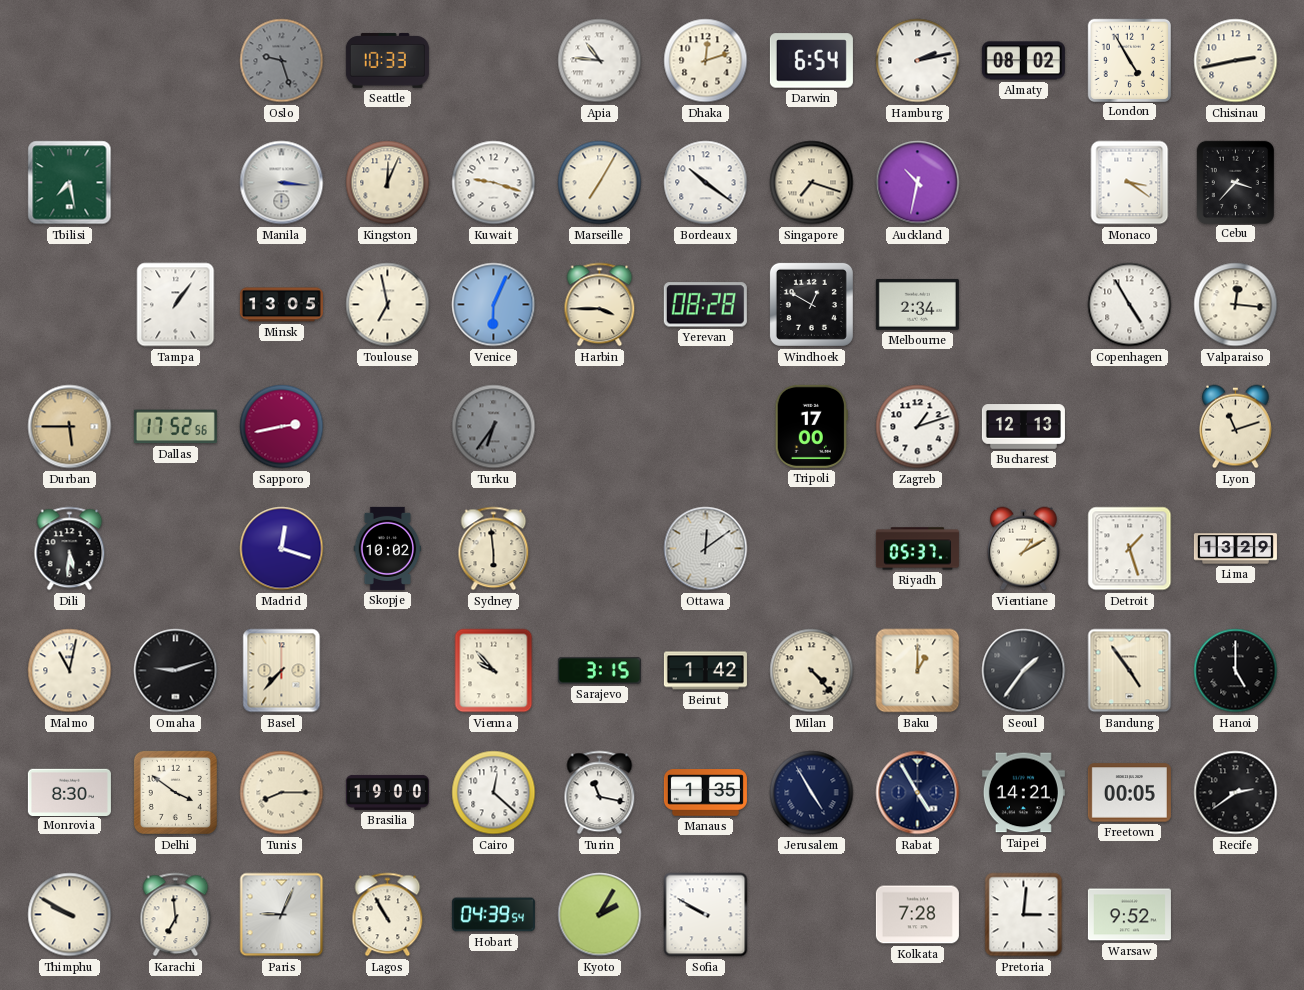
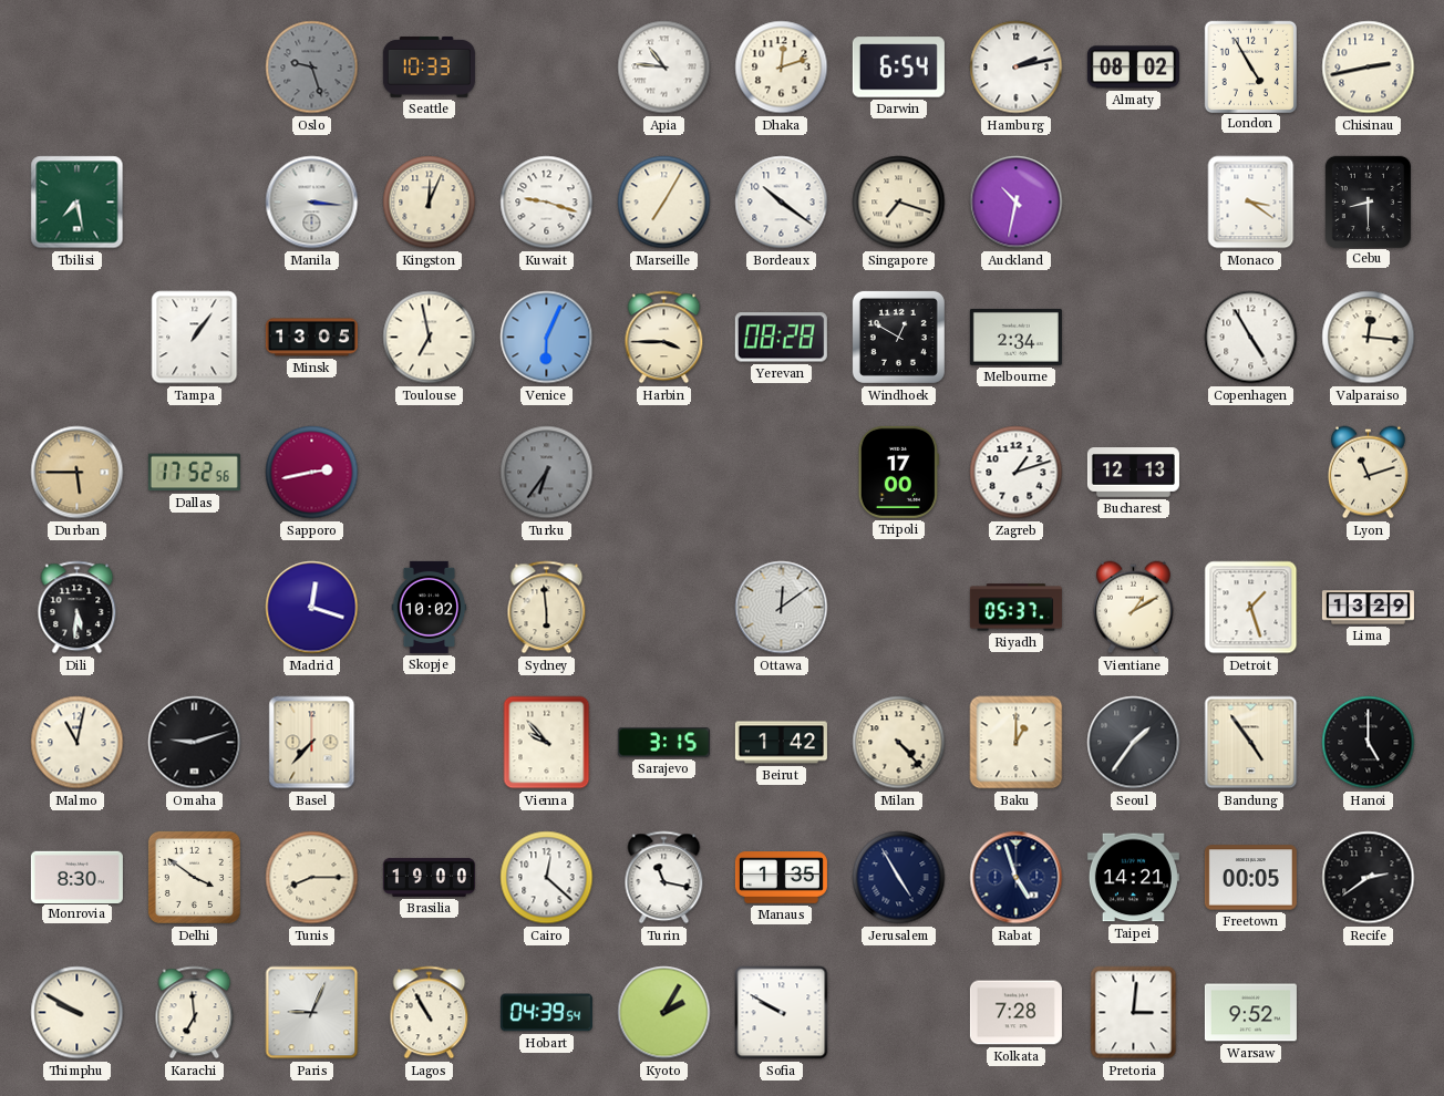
Cebu: 3:37 -> 8:30 (1368, 201)
Rabat: 4:55 -> 4:57 (1017, 878)
